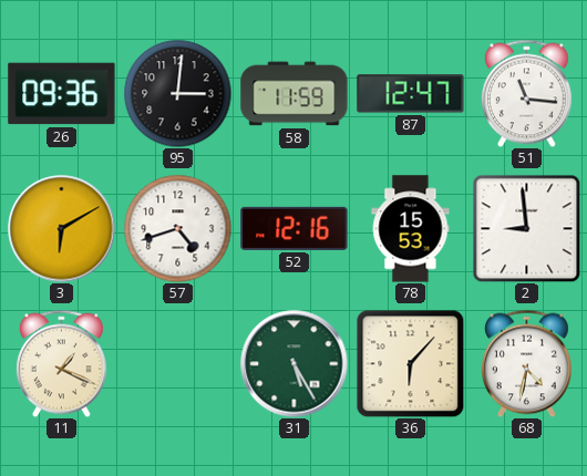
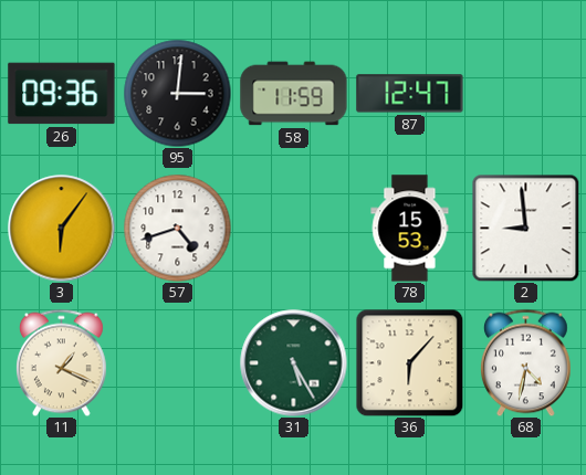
51: 11:16 -> none (527, 93)
3: 6:10 -> 6:06 (62, 229)
52: 12:16 -> none (295, 228)
